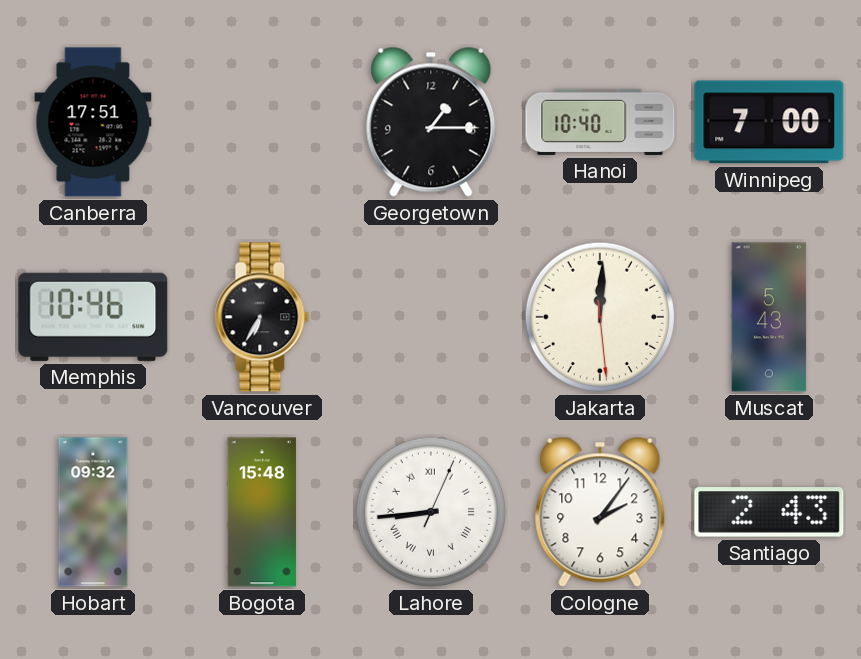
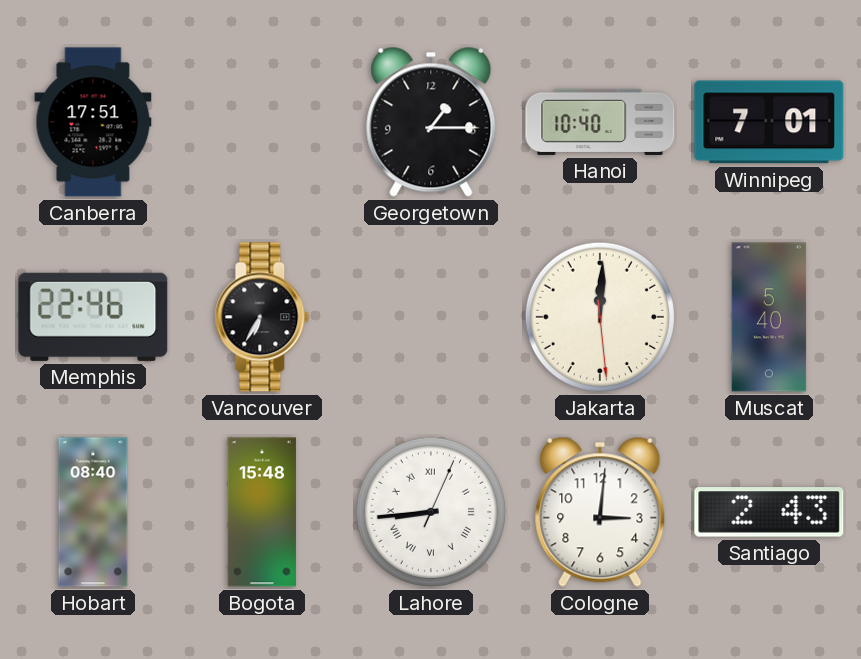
Winnipeg: 7:00 -> 7:01 (769, 122)
Memphis: 10:46 -> 22:46 (93, 317)
Muscat: 5:43 -> 5:40 (769, 317)
Hobart: 09:32 -> 08:40 (93, 512)
Cologne: 2:06 -> 3:01 (600, 512)
